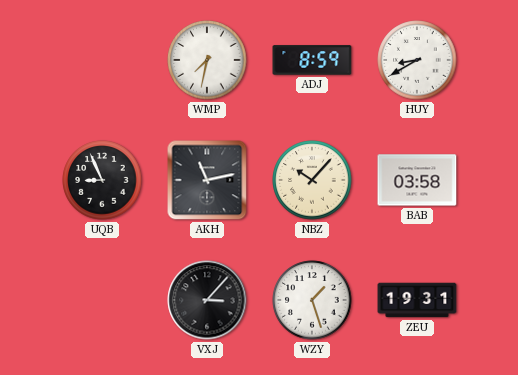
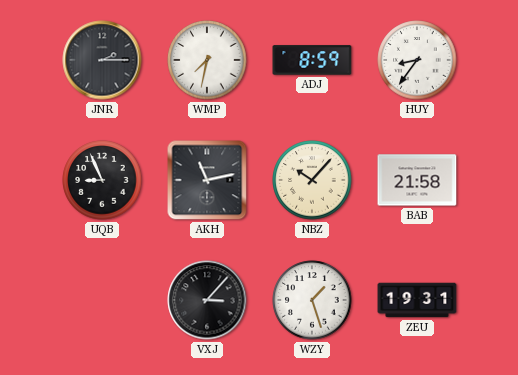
JNR: none -> 2:15 (102, 60)
HUY: 8:40 -> 8:36 (417, 60)
BAB: 03:58 -> 21:58 (417, 180)
